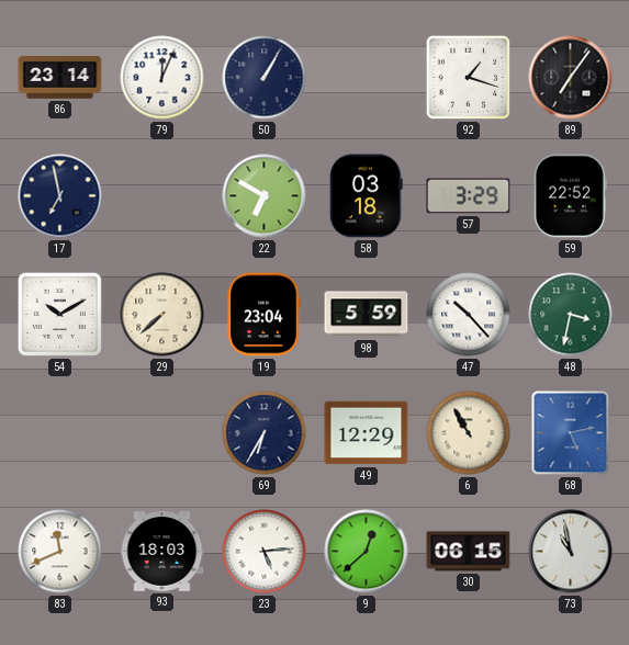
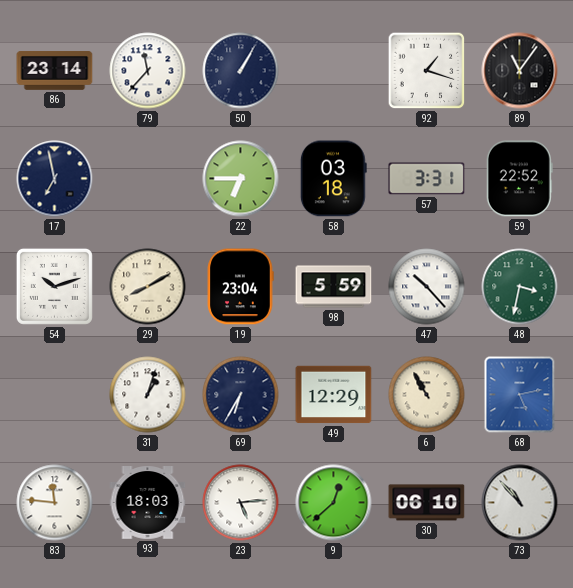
79: 12:04 -> 11:37 (148, 71)
89: 7:06 -> 11:06 (520, 71)
22: 6:50 -> 6:45 (241, 179)
57: 3:29 -> 3:31 (427, 179)
54: 10:10 -> 10:12 (54, 286)
29: 7:38 -> 8:10 (148, 287)
31: none -> 1:03 (148, 395)
83: 11:41 -> 11:46 (55, 503)
30: 06:15 -> 06:10 (427, 503)
73: 10:58 -> 10:53 (520, 503)
